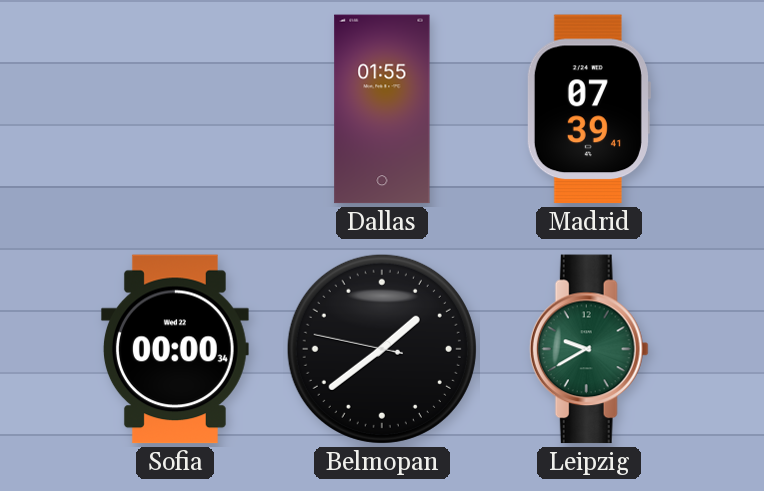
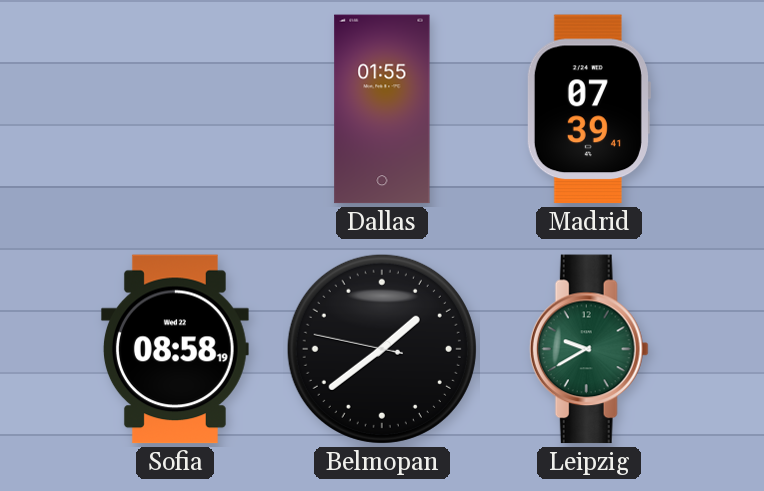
Sofia: 00:00 -> 08:58 (175, 349)
